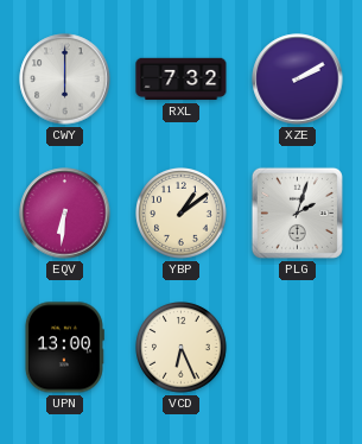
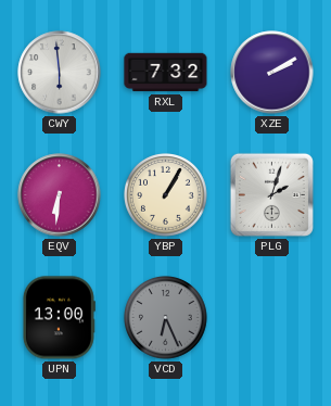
CWY: 6:00 -> 5:59 (60, 73)
YBP: 1:09 -> 1:05 (166, 195)
VCD dial: cream -> grey (166, 318)
